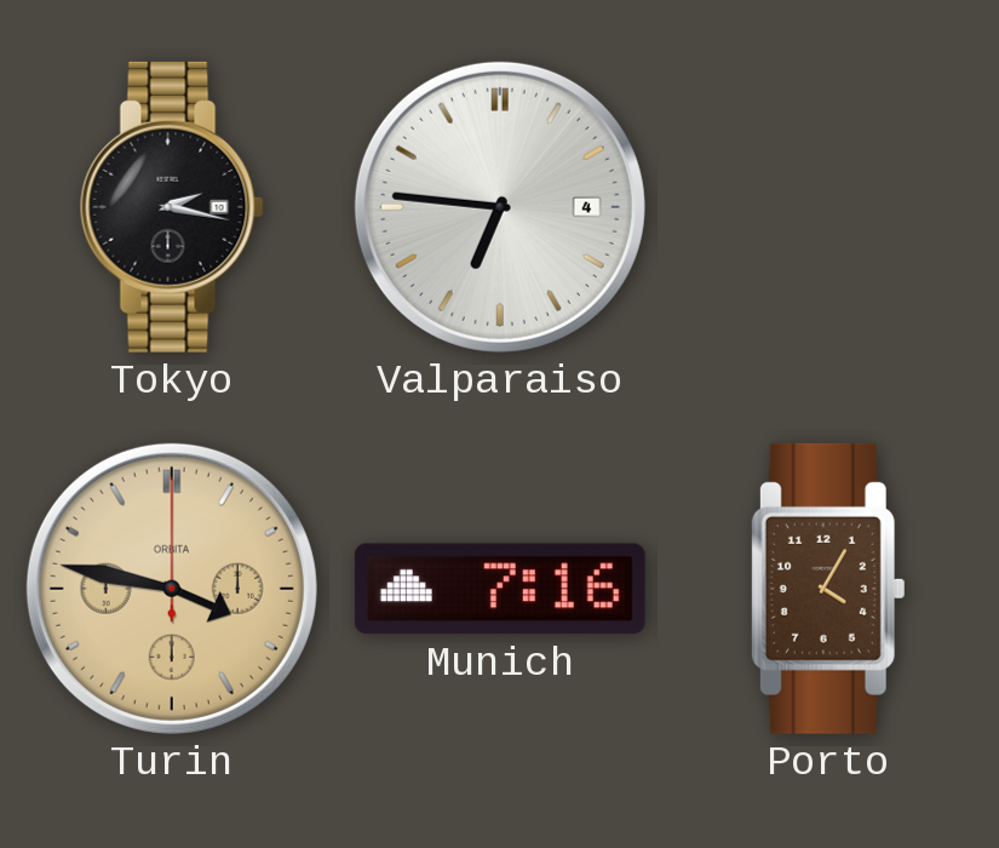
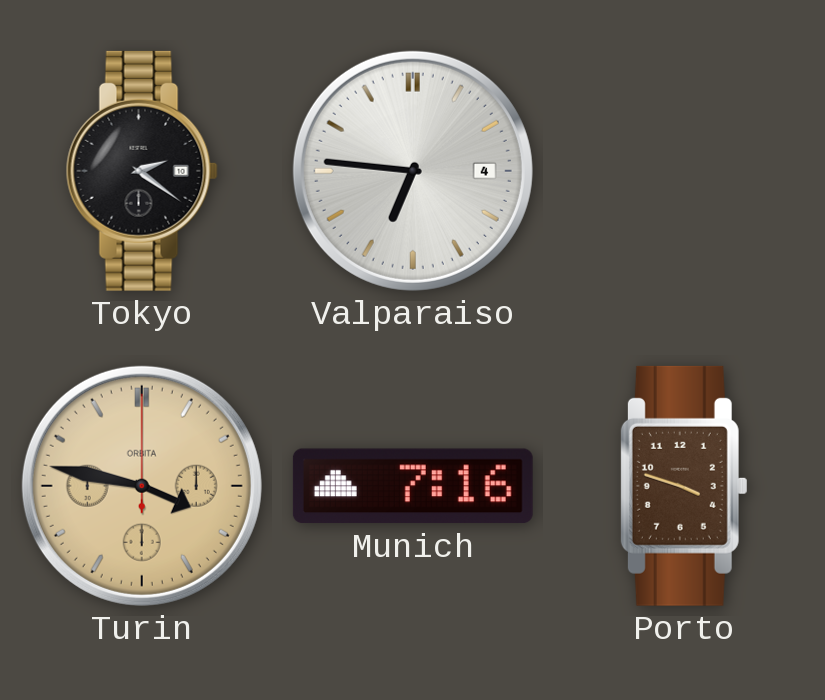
Tokyo: 2:17 -> 2:21 (142, 171)
Porto: 4:05 -> 3:48 (684, 486)
